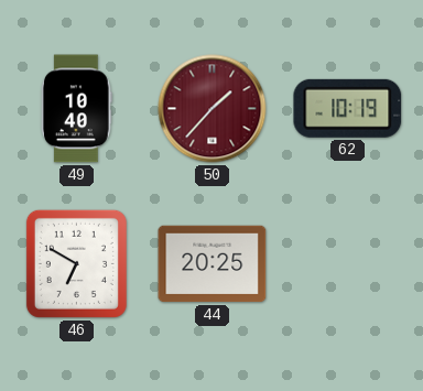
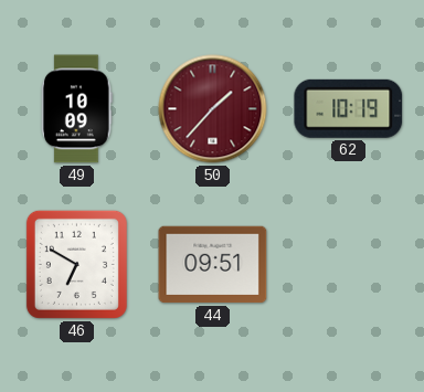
49: 10:40 -> 10:09 (77, 109)
44: 20:25 -> 09:51 (213, 265)
